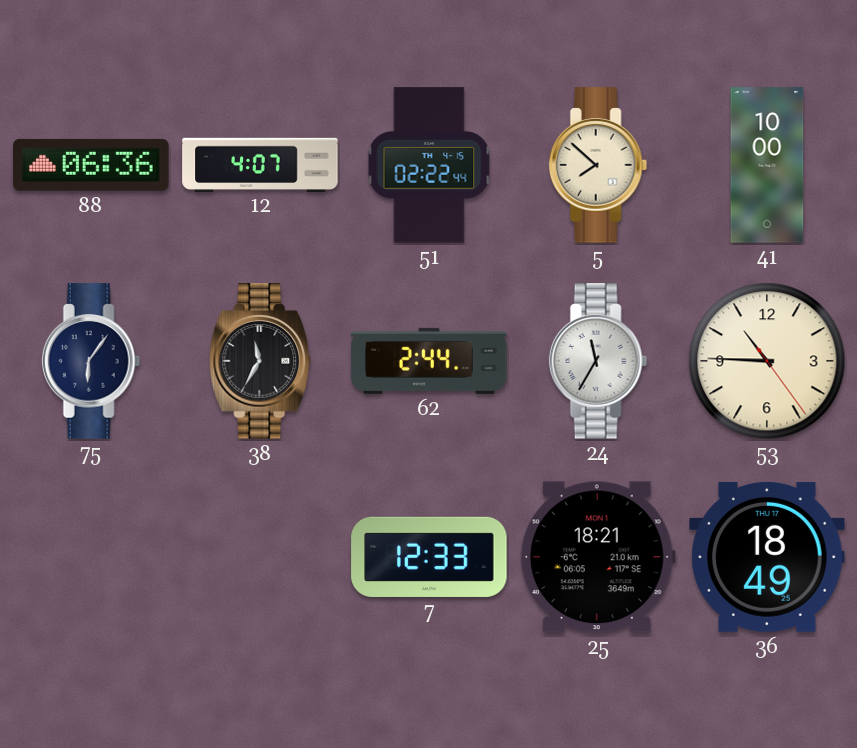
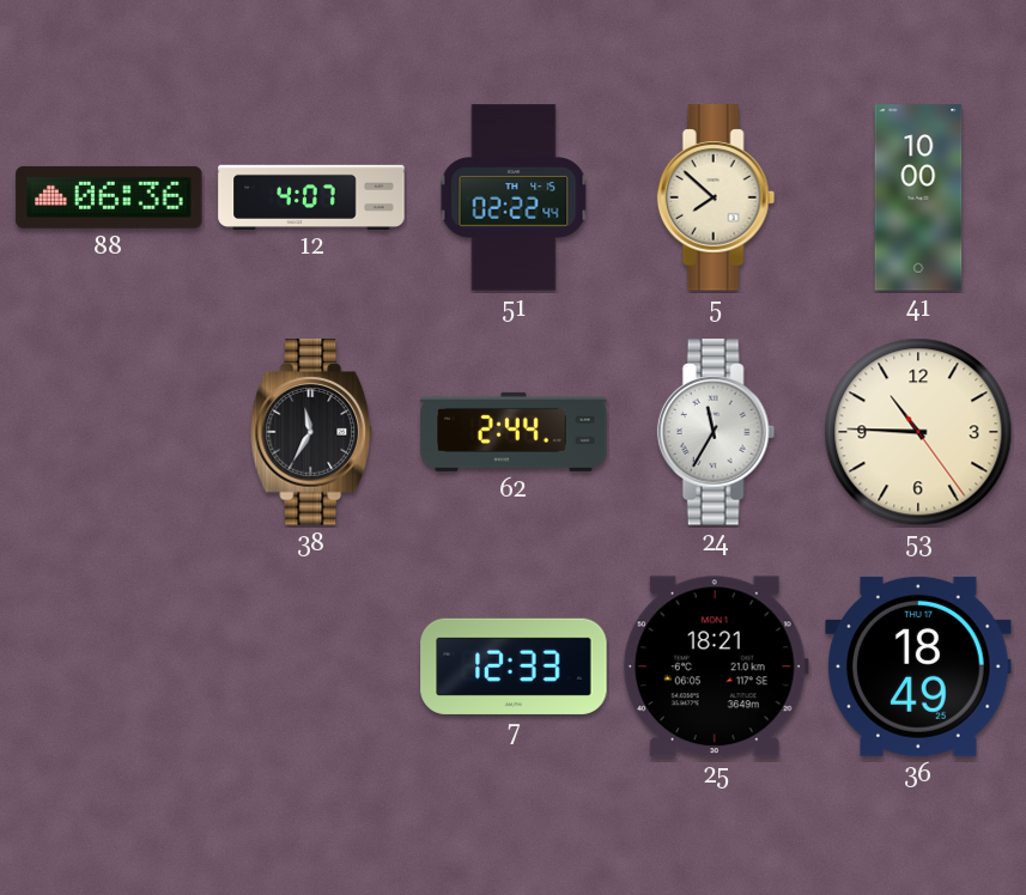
75: 6:06 -> none (91, 361)
